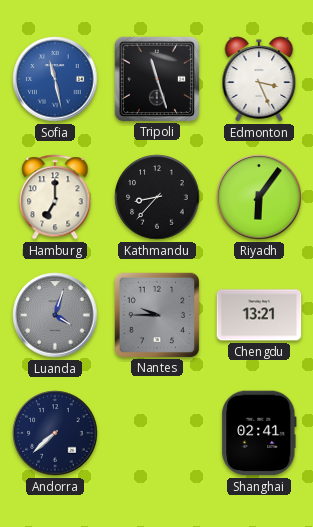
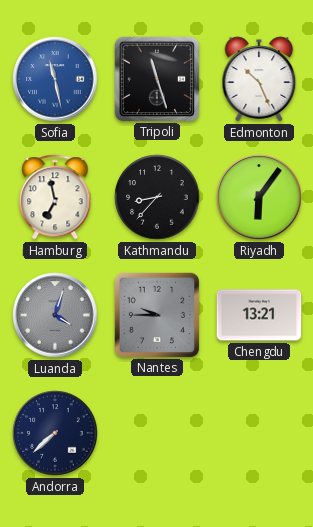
Edmonton: 3:26 -> 10:26 (259, 79)
Hamburg: 7:00 -> 6:58 (55, 197)
Shanghai: 02:41 -> none (259, 433)
